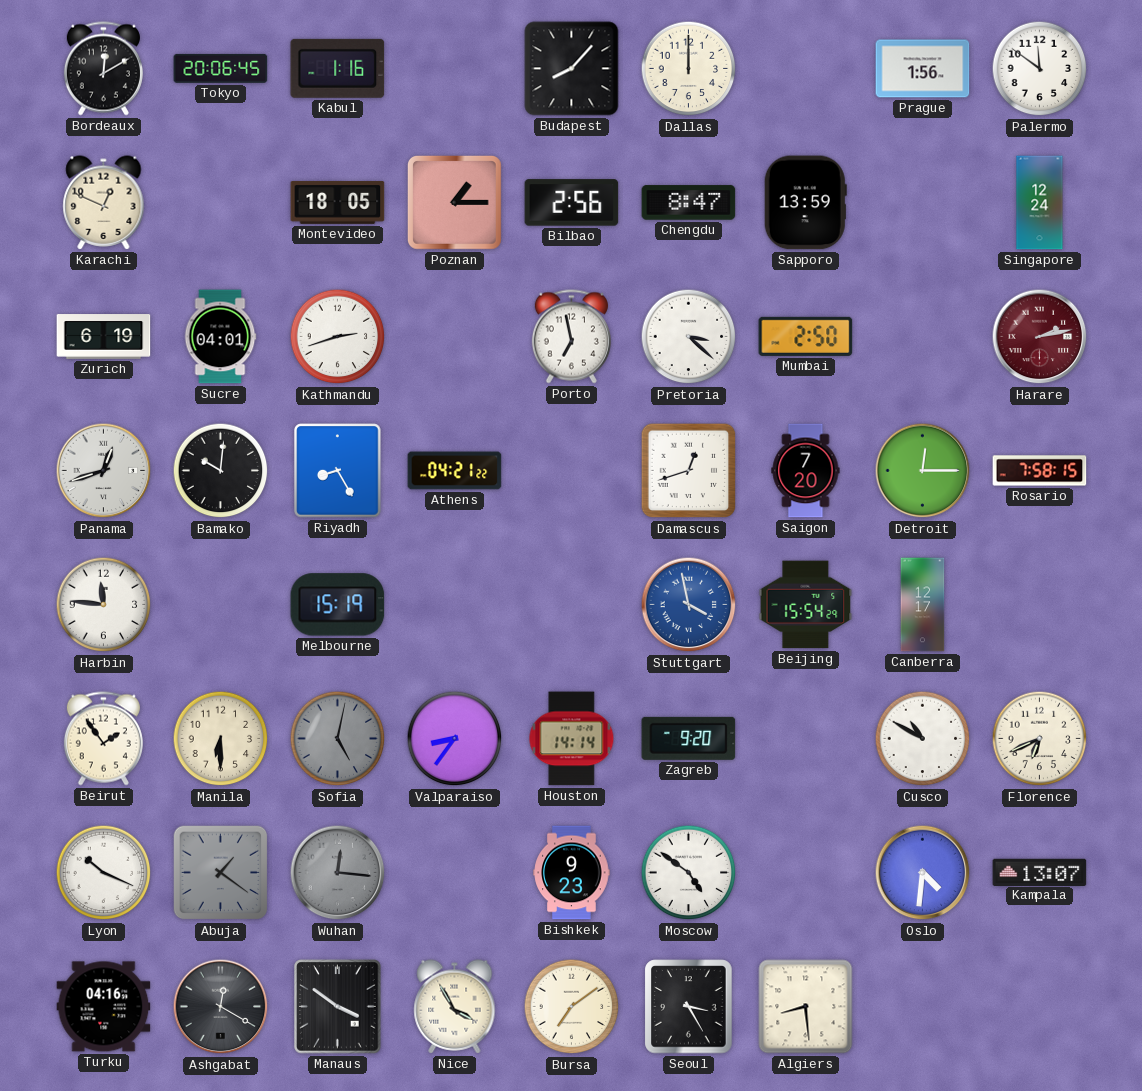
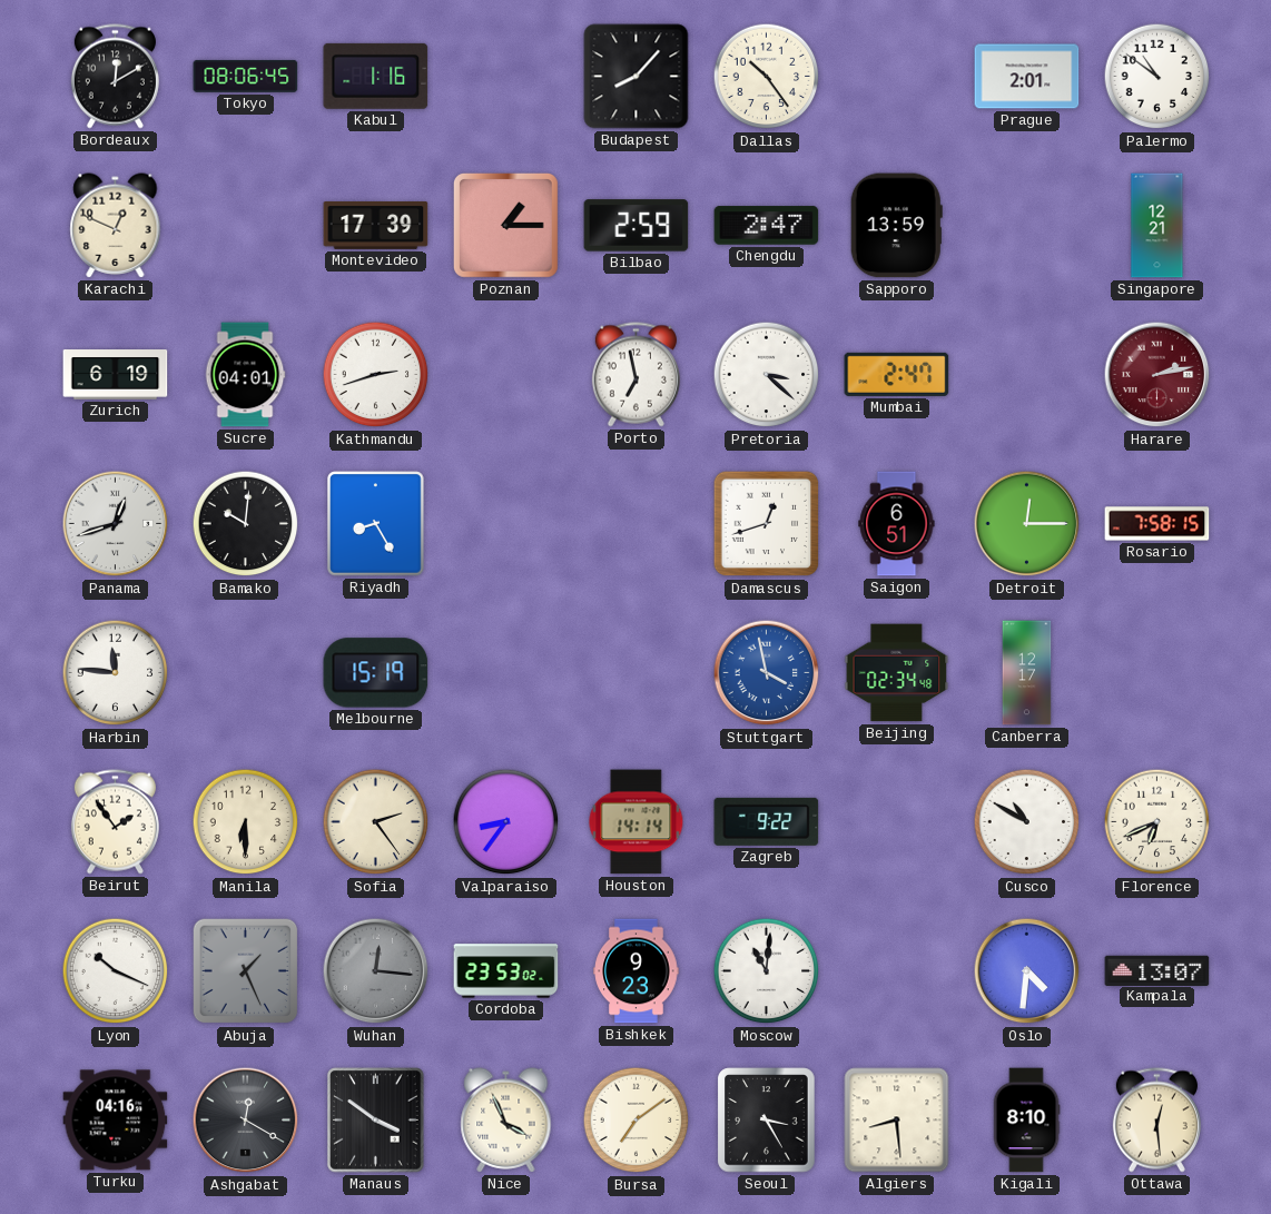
Tokyo: 20:06 -> 08:06 (246, 76)
Dallas: 12:00 -> 10:24 (767, 77)
Prague: 1:56 -> 2:01 (1027, 77)
Palermo: 11:51 -> 10:51 (1157, 77)
Montevideo: 18:05 -> 17:39 (376, 225)
Bilbao: 2:56 -> 2:59 (637, 226)
Chengdu: 8:47 -> 2:47 (767, 226)
Singapore: 12:24 -> 12:21 (1157, 226)
Mumbai: 2:50 -> 2:47 (897, 374)
Athens: 04:21 -> none (455, 471)
Saigon: 7:20 -> 6:51 (897, 524)
Beijing: 15:54 -> 02:34 (897, 673)
Sofia: 5:02 -> 2:24 (376, 822)
Sofia dial: grey -> cream (376, 822)
Zagreb: 9:20 -> 9:22 (767, 821)
Abuja: 1:21 -> 1:26 (246, 971)
Cordoba: none -> 23:53 (506, 971)
Moscow: 4:51 -> 11:01 (767, 971)
Nice: 3:55 -> 3:56 (506, 1121)
Kigali: none -> 8:10 (1026, 1121)
Ottawa: none -> 12:29 (1156, 1121)
